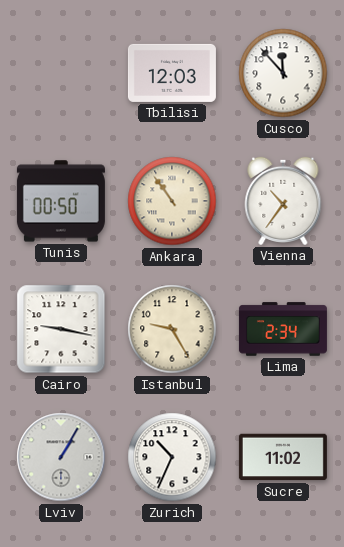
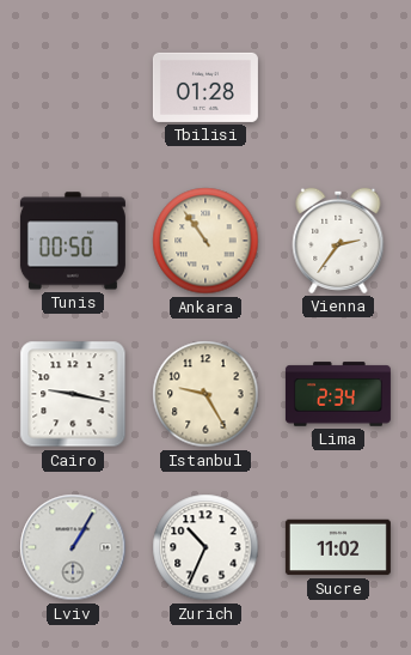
Tbilisi: 12:03 -> 01:28 (205, 87)
Cusco: 11:53 -> none (283, 73)
Vienna: 10:36 -> 2:36 (338, 241)
